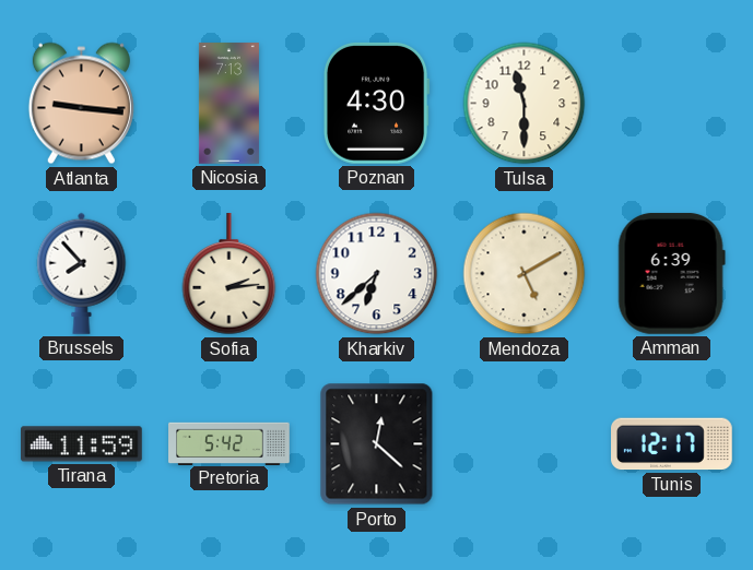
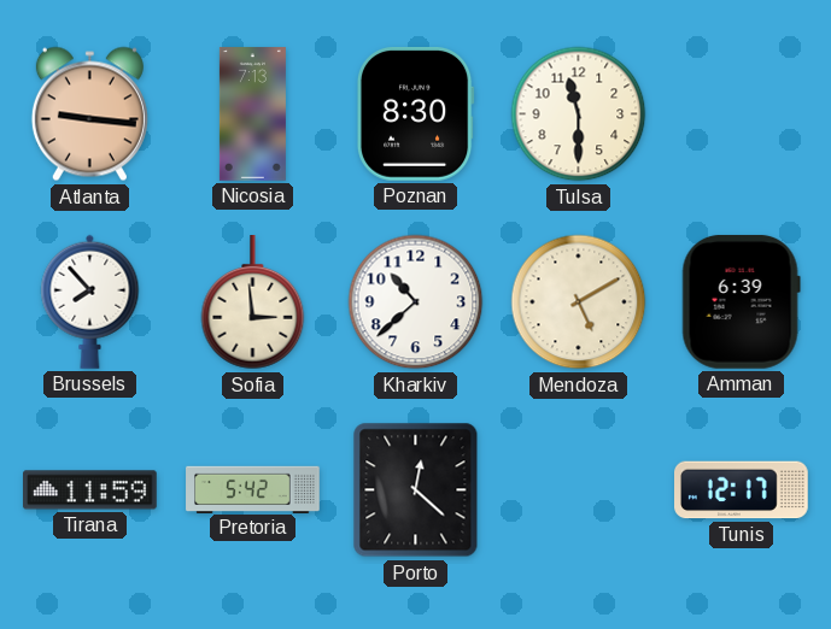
Poznan: 4:30 -> 8:30 (415, 113)
Sofia: 2:14 -> 2:59 (253, 302)
Kharkiv: 6:38 -> 10:38 (416, 302)
